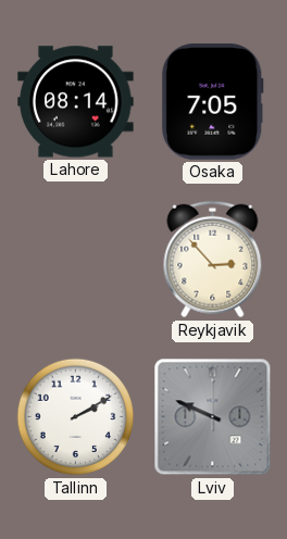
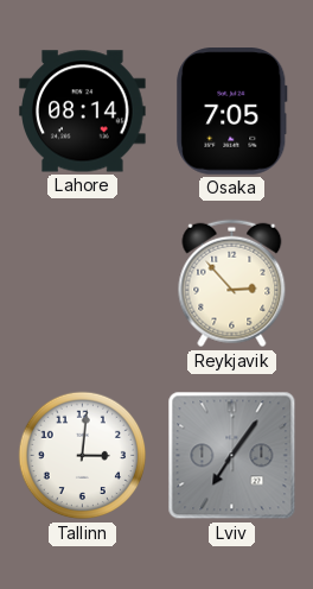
Tallinn: 2:10 -> 3:01 (83, 456)
Lviv: 9:49 -> 7:06 (232, 456)
